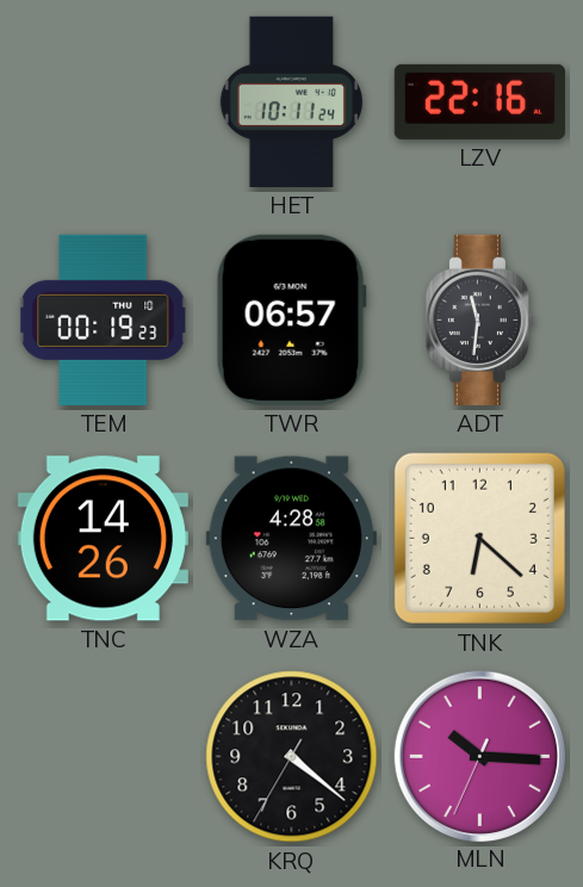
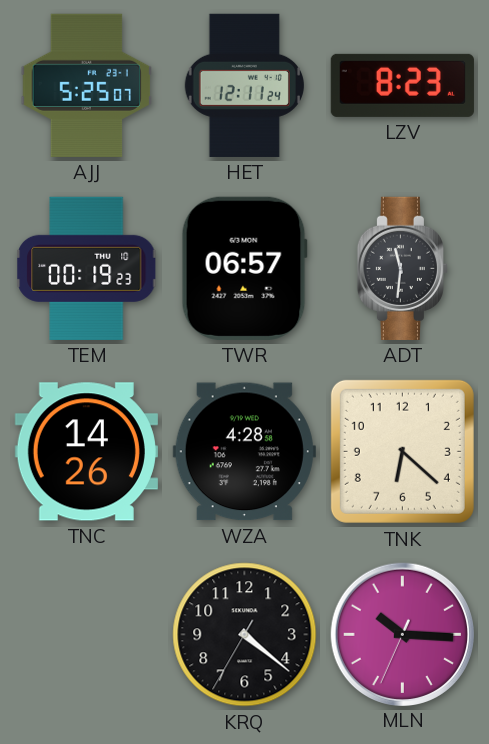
AJJ: none -> 5:25 (86, 85)
HET: 10:11 -> 12:11 (244, 85)
LZV: 22:16 -> 8:23 (402, 85)
